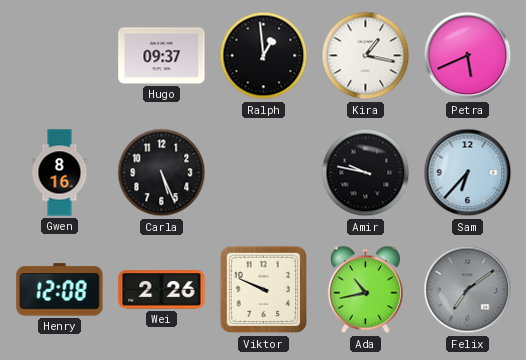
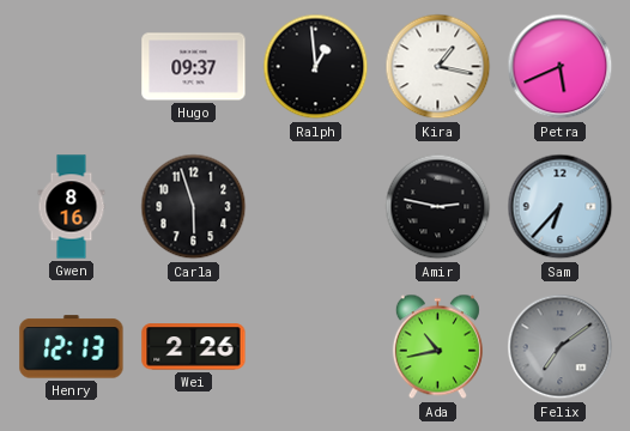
Carla: 5:26 -> 5:57 (194, 207)
Amir: 9:47 -> 2:47 (438, 207)
Henry: 12:08 -> 12:13 (72, 347)
Viktor: 9:49 -> none (264, 290)
